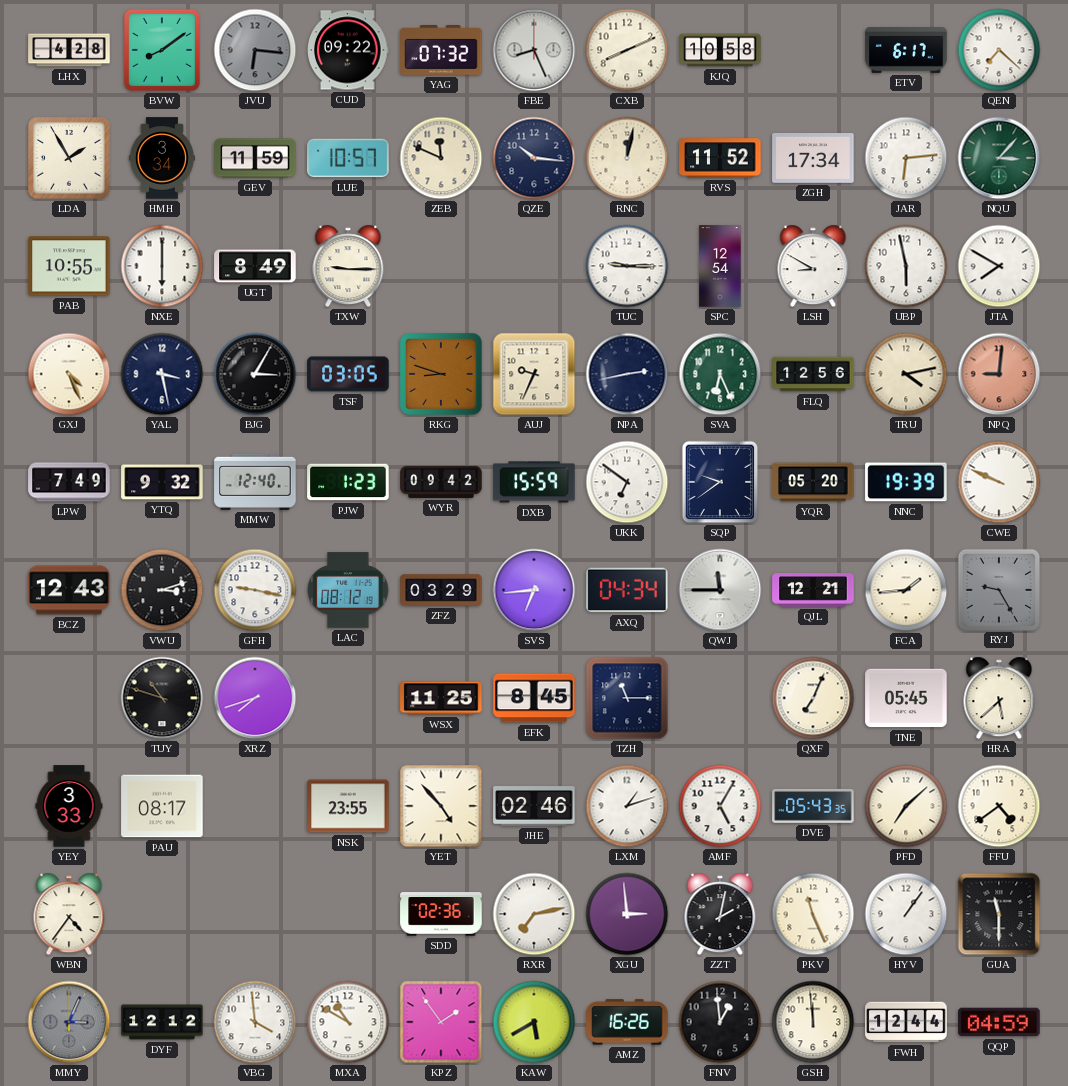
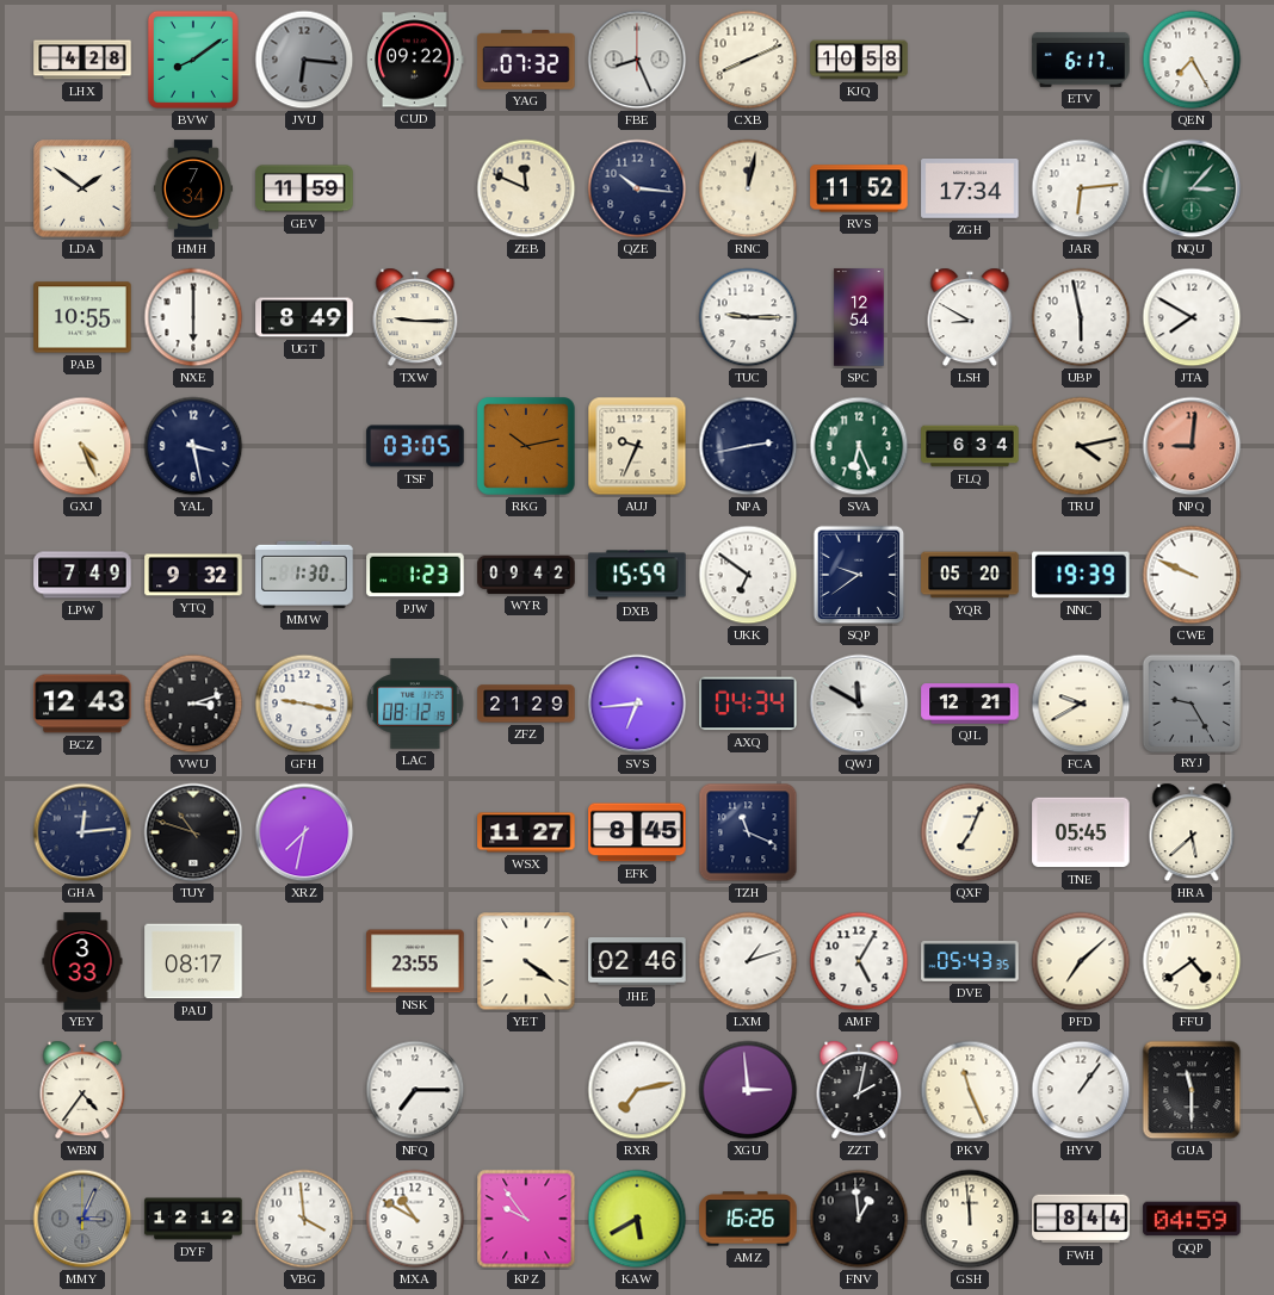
QEN: 7:22 -> 7:25 (1192, 60)
LDA: 1:55 -> 1:51 (84, 190)
HMH: 3:34 -> 7:34 (193, 188)
LUE: 10:57 -> none (348, 158)
BJG: 3:05 -> none (255, 374)
RKG: 8:48 -> 10:13 (527, 447)
FLQ: 12:56 -> 6:34 (970, 446)
MMW: 12:40 -> 1:30 (304, 575)
ZFZ: 03:29 -> 21:29 (526, 704)
QWJ: 11:45 -> 11:50 (859, 704)
FCA: 1:44 -> 9:40 (1081, 704)
GHA: none -> 12:14 (82, 832)
XRZ: 7:42 -> 7:32 (304, 832)
WSX: 11:25 -> 11:27 (526, 832)
TZH: 11:15 -> 11:19 (748, 832)
YET: 4:53 -> 4:21 (526, 961)
NFQ: none -> 7:15 (415, 1090)
SDD: 02:36 -> none (441, 914)
KPZ: 1:54 -> 9:54 (526, 1219)
FWH: 12:44 -> 8:44 (1081, 1219)
